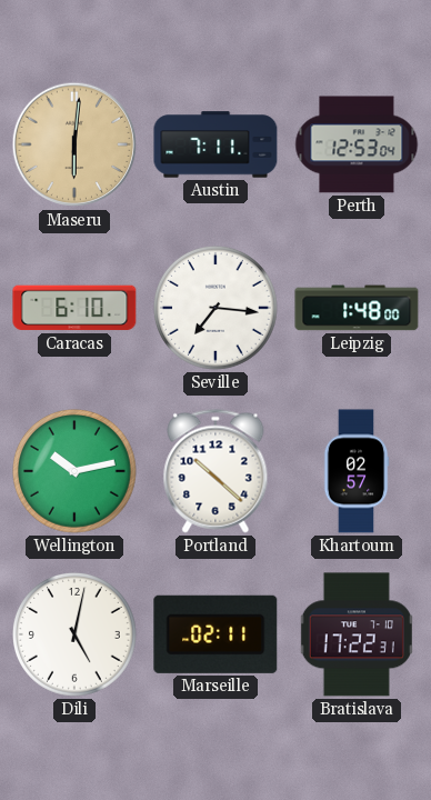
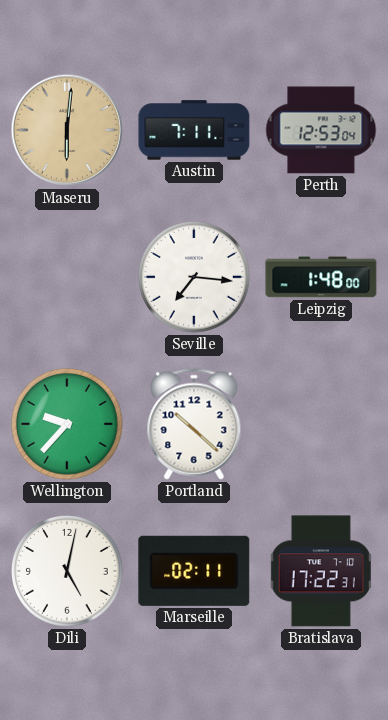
Caracas: 6:10 -> none (74, 308)
Wellington: 10:13 -> 9:37 (68, 425)
Khartoum: 02:57 -> none (357, 471)
